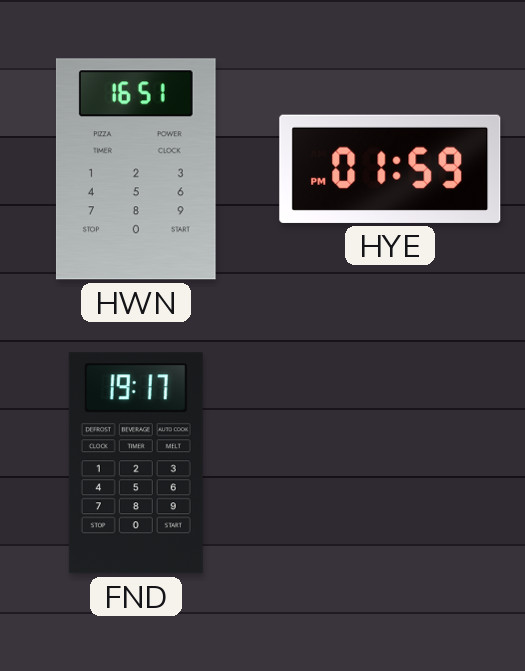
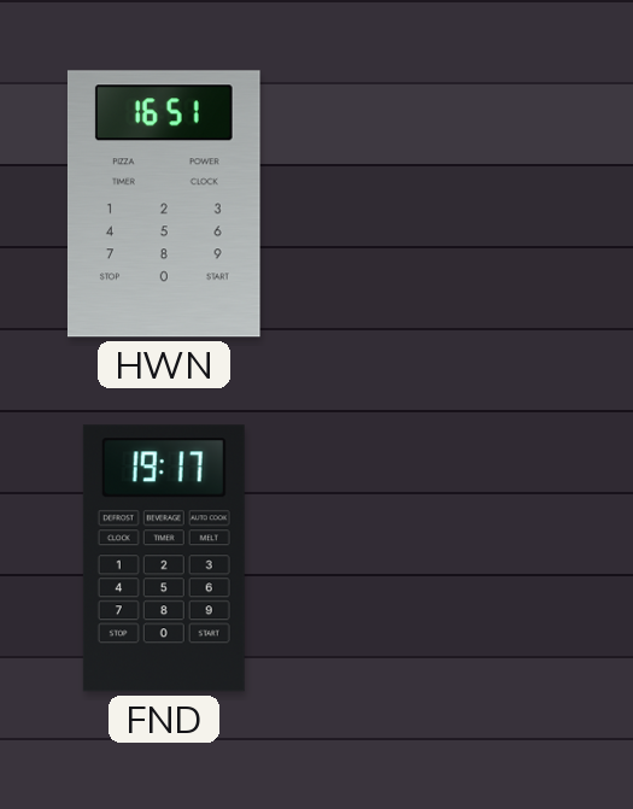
HYE: 01:59 -> none (390, 169)
